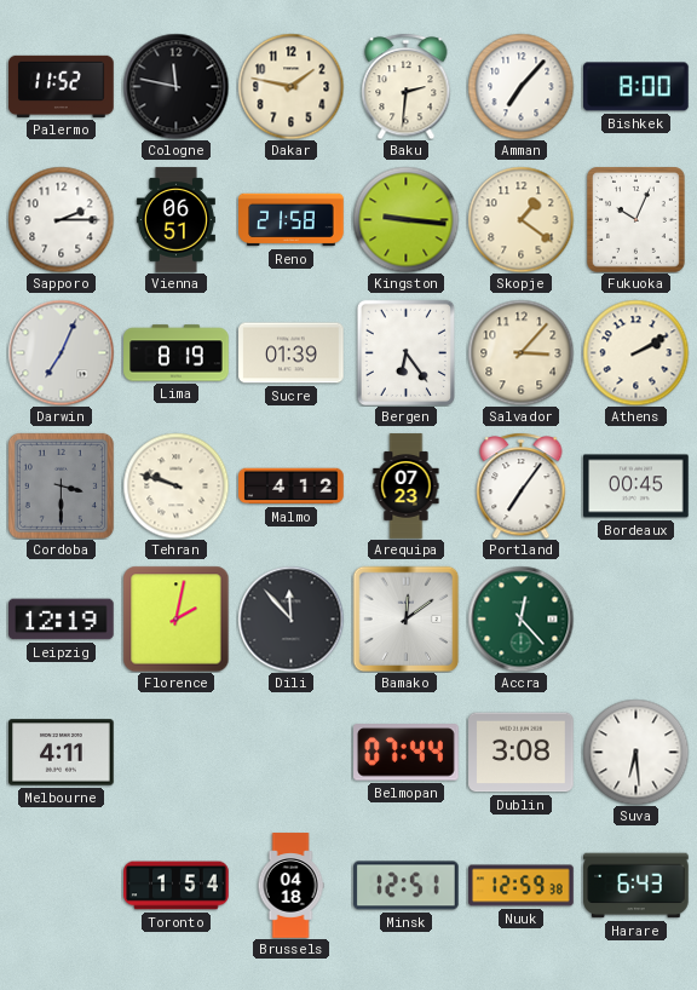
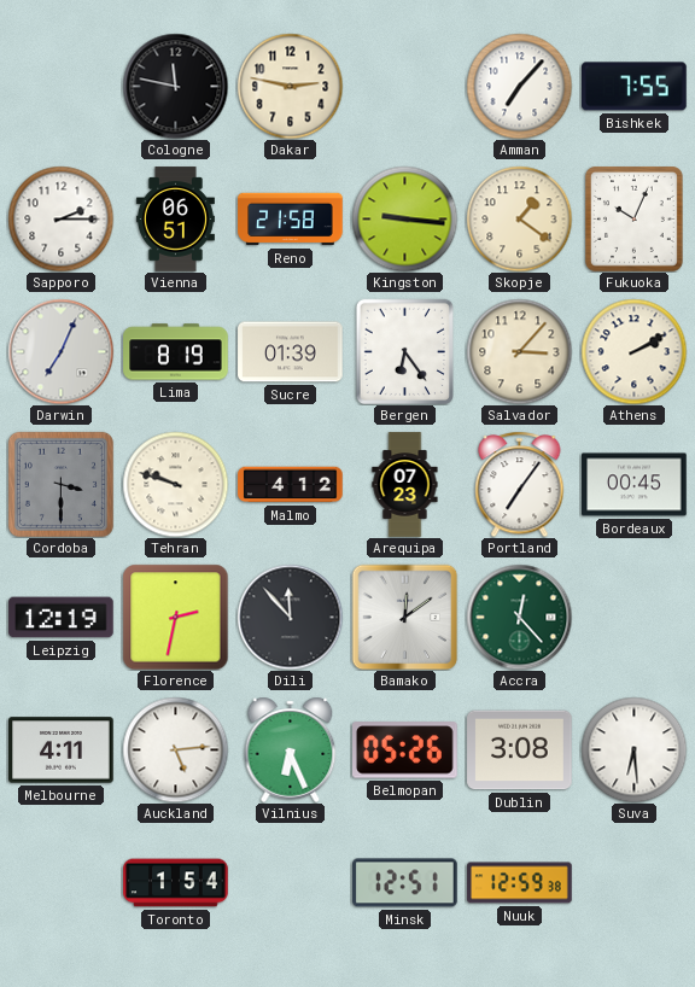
Palermo: 11:52 -> none (62, 86)
Dakar: 1:47 -> 2:47 (290, 86)
Baku: 2:31 -> none (407, 86)
Bishkek: 8:00 -> 7:55 (635, 87)
Florence: 2:02 -> 2:32 (175, 617)
Auckland: none -> 5:14 (175, 749)
Vilnius: none -> 6:26 (291, 749)
Belmopan: 07:44 -> 05:26 (405, 751)
Brussels: 04:18 -> none (290, 886)
Harare: 6:43 -> none (636, 886)
